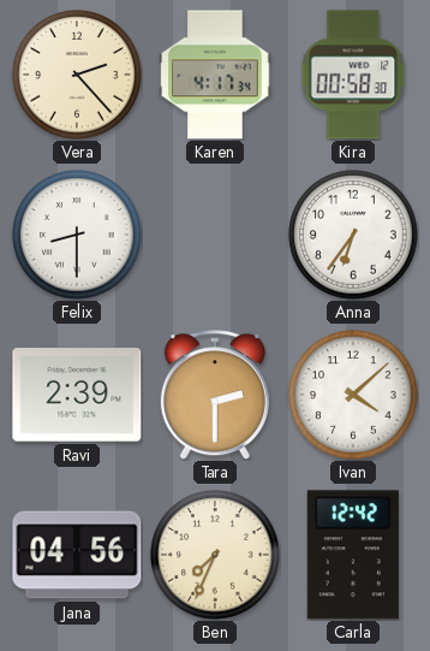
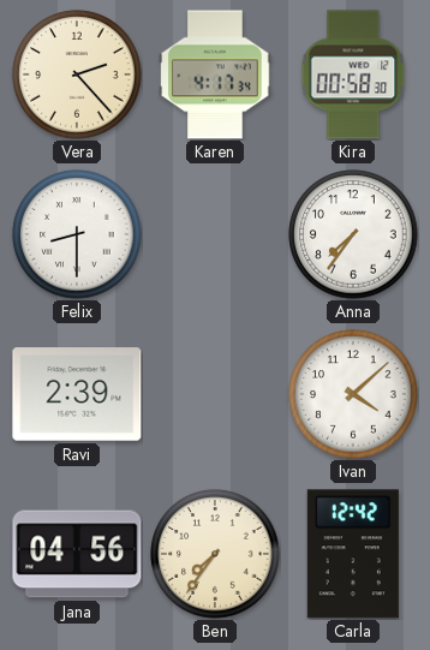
Anna: 6:36 -> 7:36 (353, 234)
Tara: 2:30 -> none (215, 395)
Ben: 7:34 -> 7:36 (215, 554)
